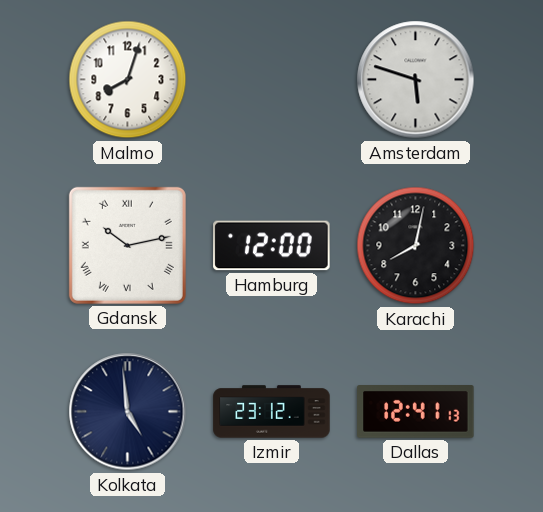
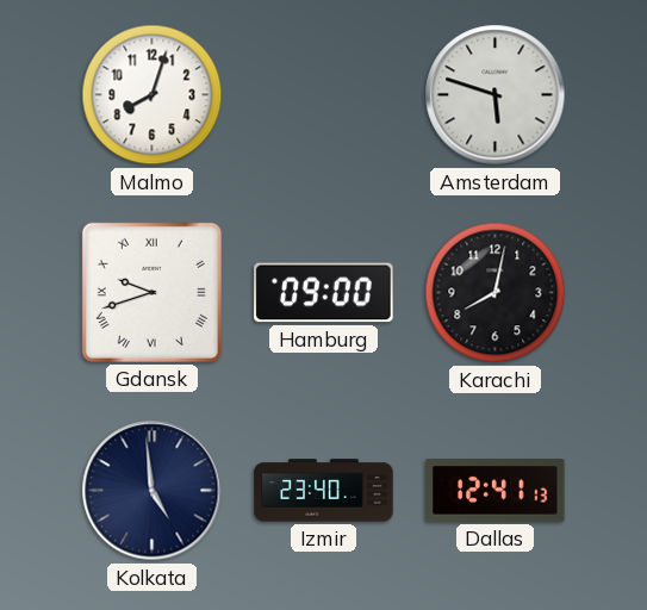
Gdansk: 10:13 -> 9:42 (151, 292)
Hamburg: 12:00 -> 09:00 (324, 293)
Izmir: 23:12 -> 23:40 (324, 491)
